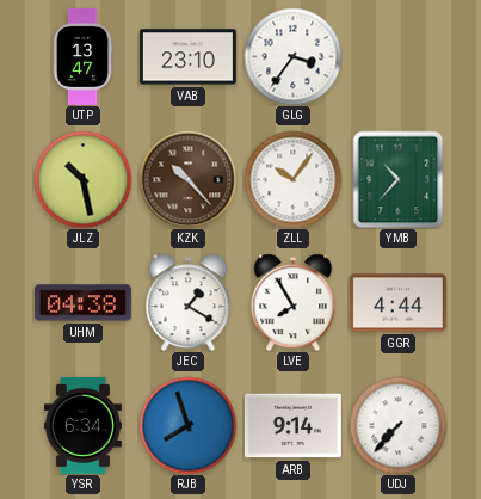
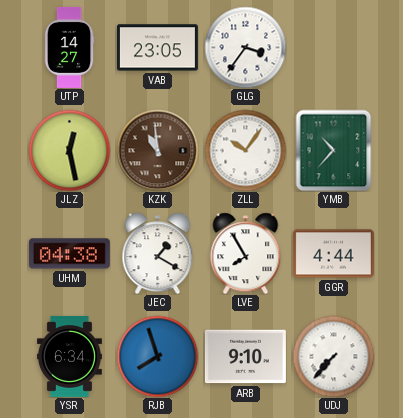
UTP: 13:47 -> 14:27 (69, 47)
VAB: 23:10 -> 23:05 (157, 48)
JLZ: 10:28 -> 12:28 (69, 150)
KZK: 10:23 -> 10:59 (157, 150)
ARB: 9:14 -> 9:10 (245, 357)
